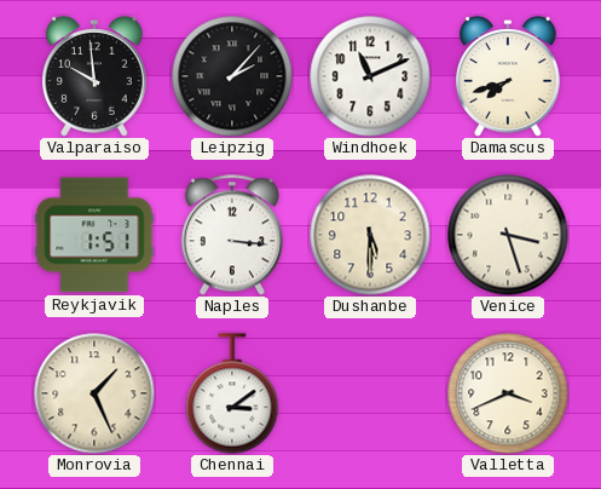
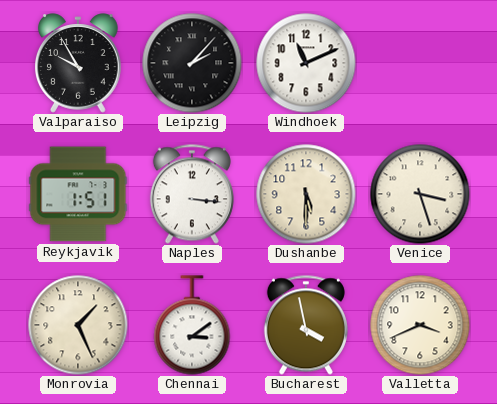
Valparaiso: 9:59 -> 9:55 (79, 63)
Damascus: 7:42 -> none (509, 76)
Bucharest: none -> 3:58 (306, 325)
